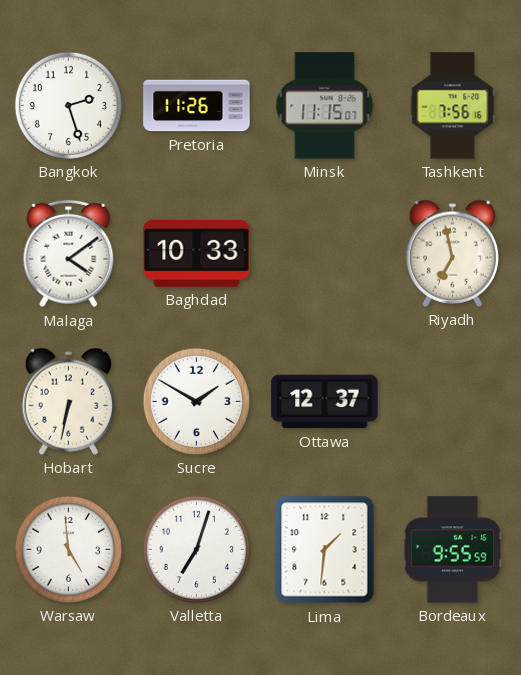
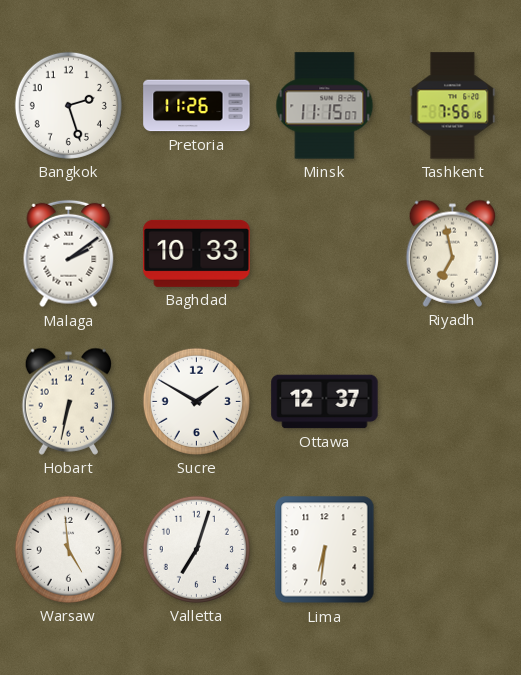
Malaga: 4:09 -> 2:09 (69, 254)
Lima: 1:31 -> 6:31 (325, 550)
Bordeaux: 9:55 -> none (452, 550)
